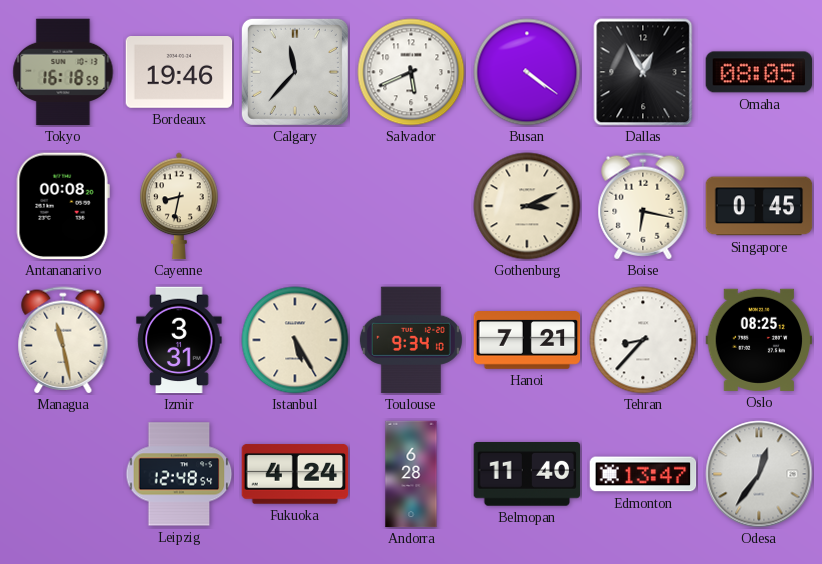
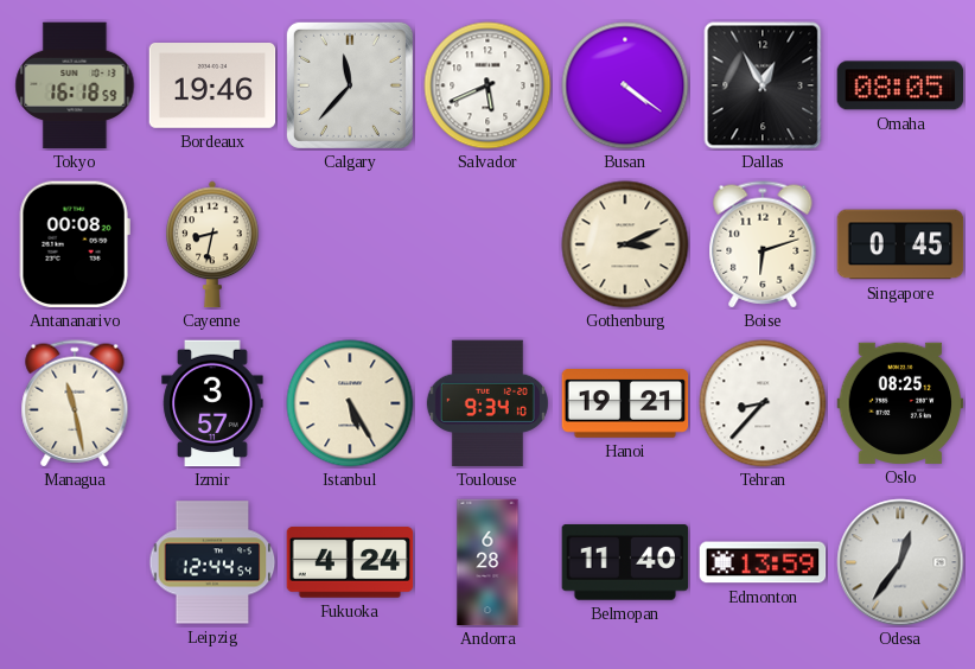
Boise: 6:17 -> 6:12 (763, 244)
Izmir: 3:31 -> 3:57 (212, 403)
Hanoi: 7:21 -> 19:21 (625, 404)
Leipzig: 12:48 -> 12:44 (212, 562)
Edmonton: 13:47 -> 13:59 (763, 562)
